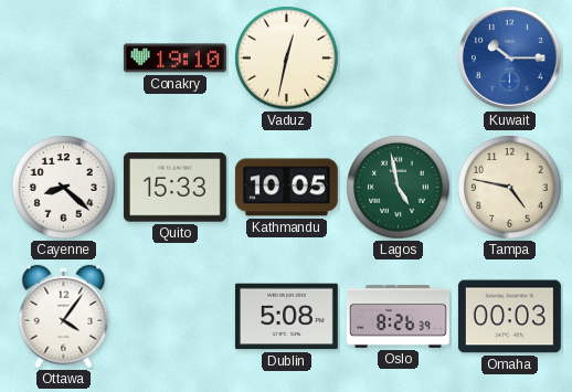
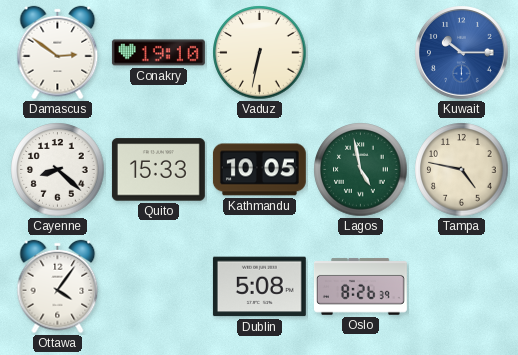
Damascus: none -> 2:51 (58, 53)
Vaduz: 12:32 -> 6:32 (260, 53)
Omaha: 00:03 -> none (509, 317)
